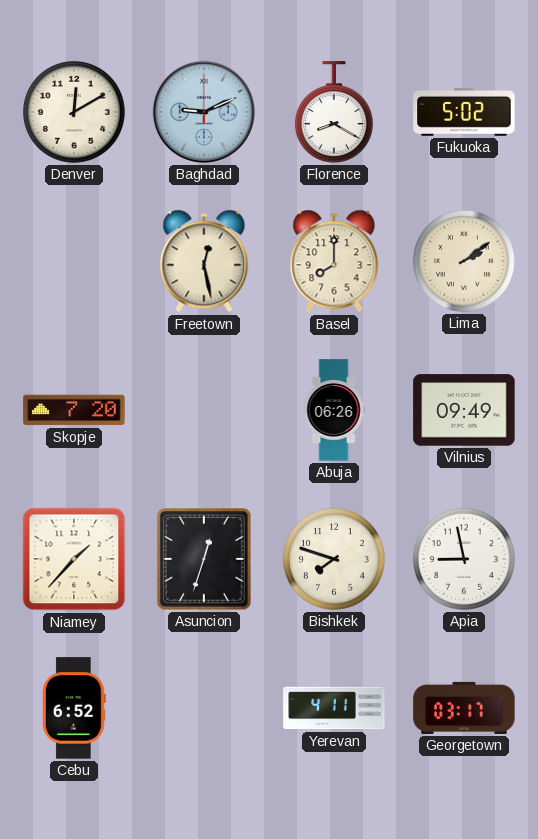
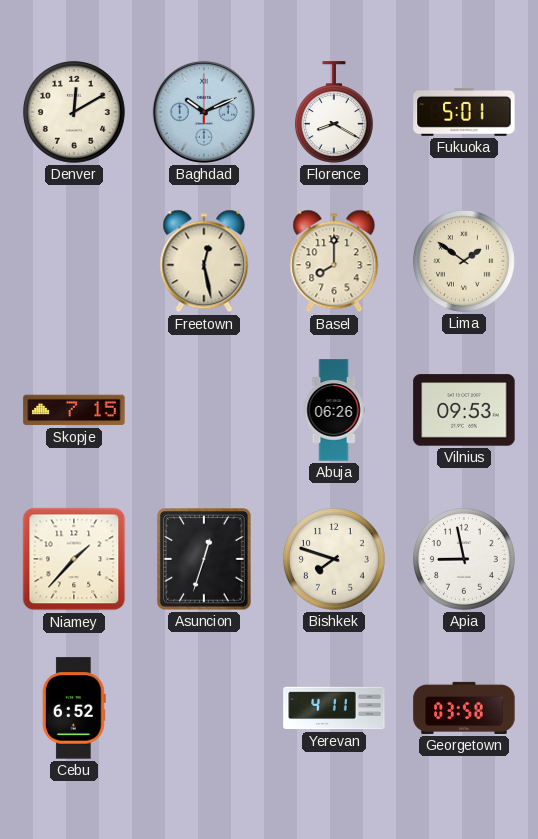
Baghdad: 9:11 -> 10:11 (204, 112)
Fukuoka: 5:02 -> 5:01 (464, 112)
Lima: 2:09 -> 1:51 (464, 261)
Skopje: 7:20 -> 7:15 (74, 410)
Vilnius: 09:49 -> 09:53 (464, 410)
Georgetown: 03:17 -> 03:58 (464, 708)
